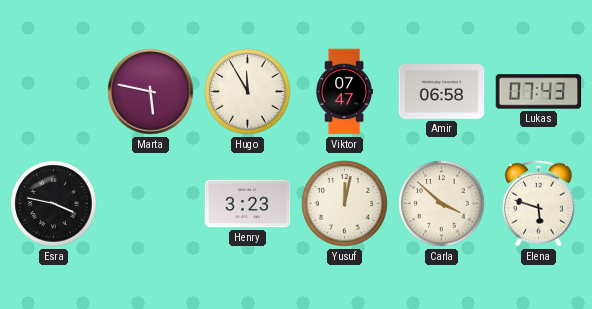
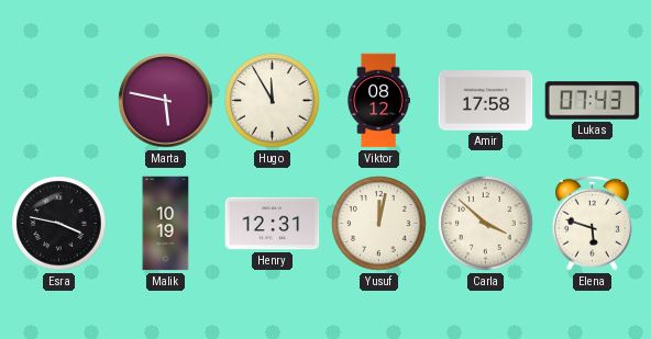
Viktor: 07:47 -> 08:12 (378, 101)
Amir: 06:58 -> 17:58 (486, 101)
Malik: none -> 10:19 (166, 224)
Henry: 3:23 -> 12:31 (273, 224)
